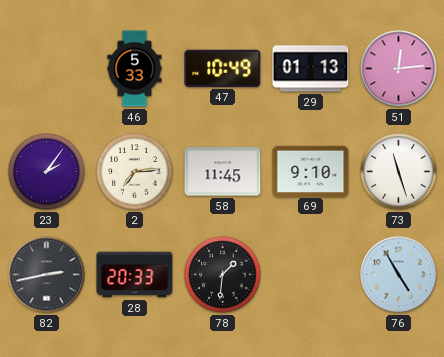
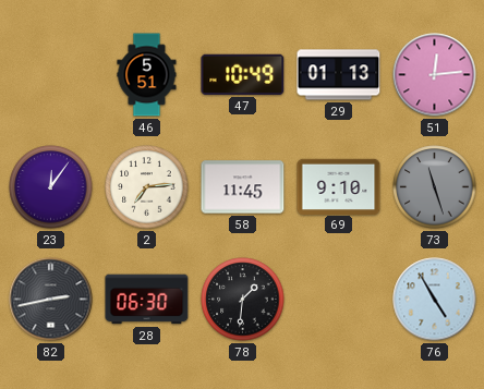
46: 5:33 -> 5:51 (147, 75)
23: 2:06 -> 12:06 (51, 187)
73 dial: white -> grey (435, 187)
28: 20:33 -> 06:30 (147, 300)
